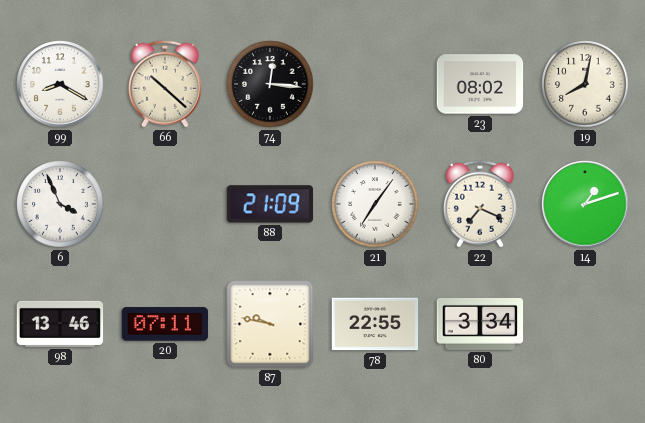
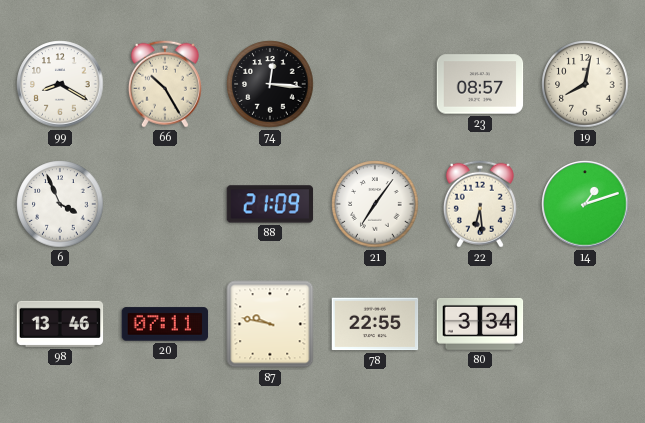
66: 10:22 -> 10:25 (165, 84)
23: 08:02 -> 08:57 (480, 84)
22: 7:19 -> 6:29 (480, 204)
